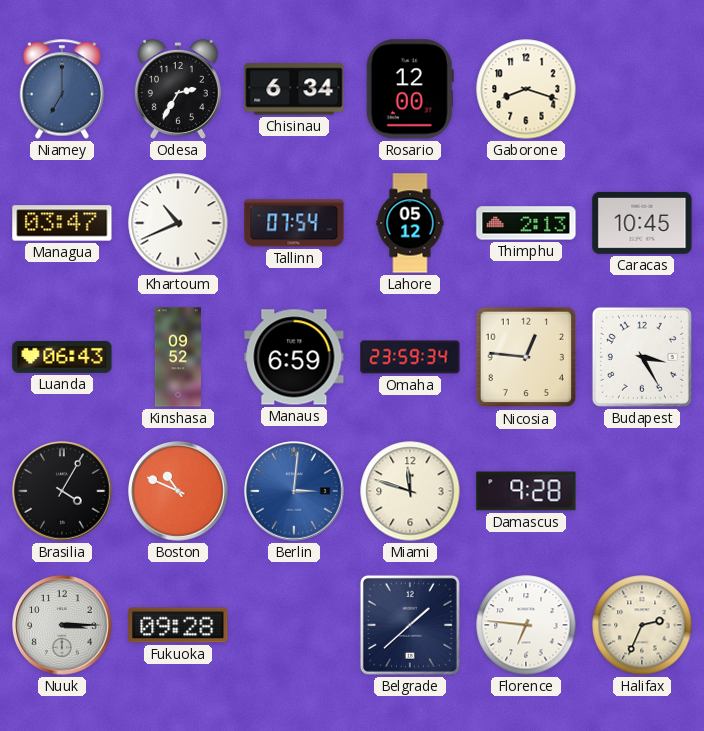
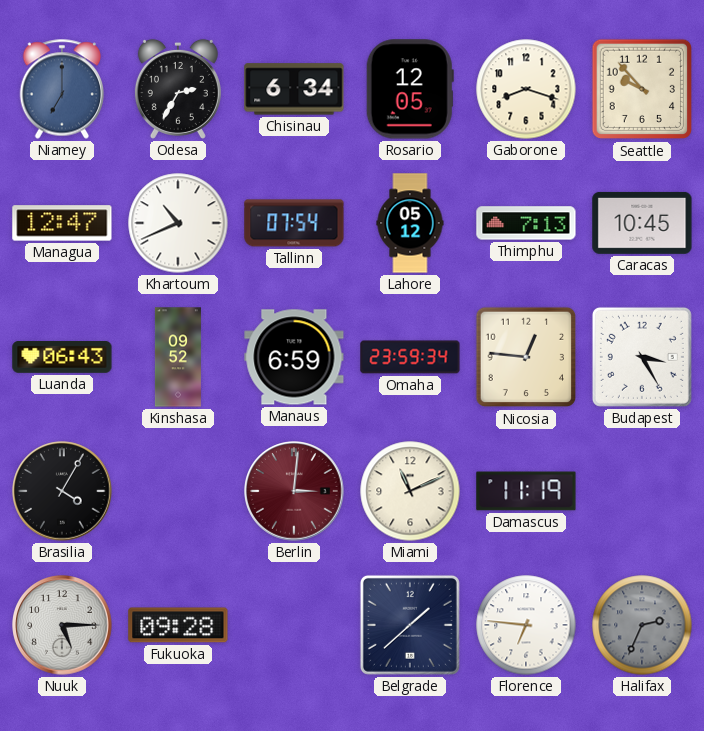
Rosario: 12:00 -> 12:05 (410, 89)
Seattle: none -> 9:53 (642, 89)
Managua: 03:47 -> 12:47 (62, 223)
Thimphu: 2:13 -> 7:13 (526, 223)
Boston: 10:49 -> none (178, 491)
Berlin dial: blue -> burgundy (294, 491)
Miami: 11:48 -> 11:11 (410, 491)
Damascus: 9:28 -> 11:19 (526, 491)
Nuuk: 3:15 -> 5:15 (62, 625)
Halifax dial: cream -> grey (642, 625)
